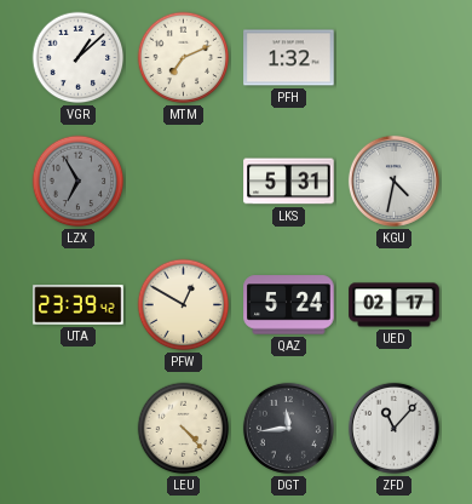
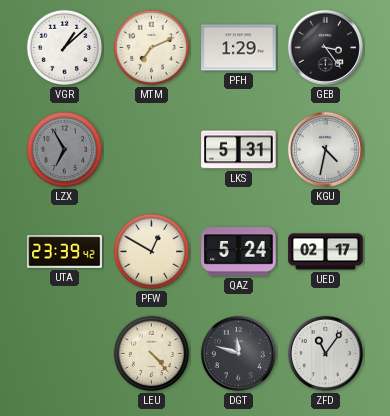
PFH: 1:32 -> 1:29 (239, 48)
GEB: none -> 3:24 (325, 47)
DGT: 11:44 -> 11:48 (238, 353)
ZFD: 11:07 -> 11:06 (325, 353)
